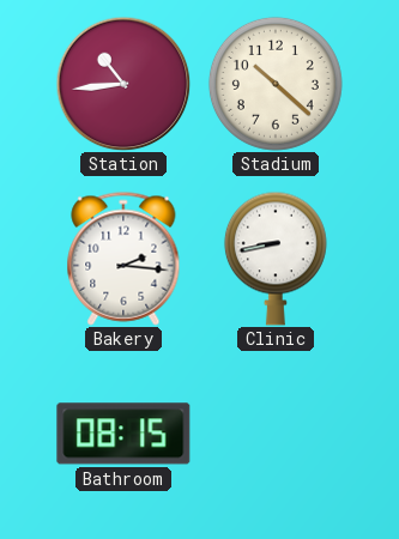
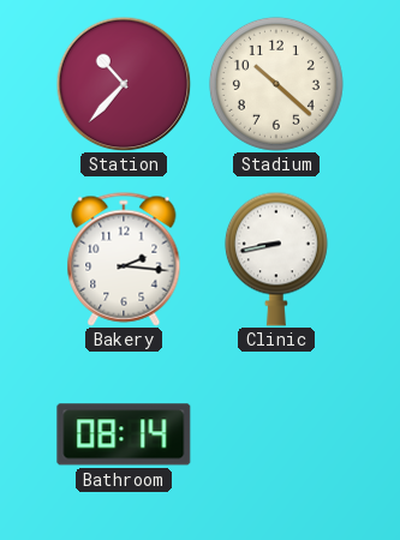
Station: 10:44 -> 10:37 (124, 84)
Bathroom: 08:15 -> 08:14 (124, 434)
